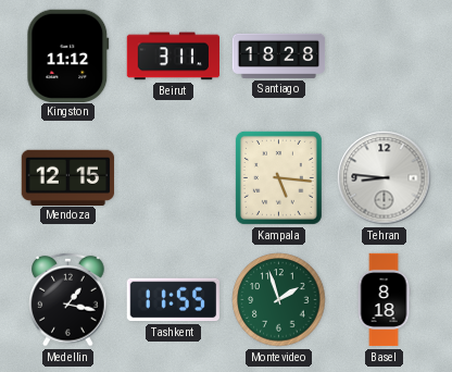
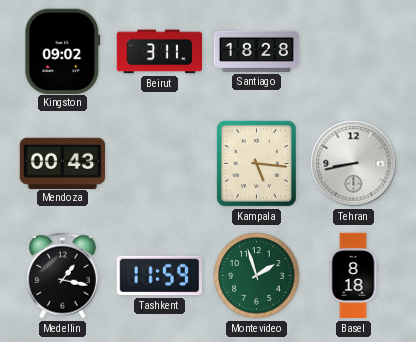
Kingston: 11:12 -> 09:02 (63, 51)
Mendoza: 12:15 -> 00:43 (62, 163)
Tehran: 8:46 -> 8:43 (354, 164)
Tashkent: 11:55 -> 11:59 (159, 276)
